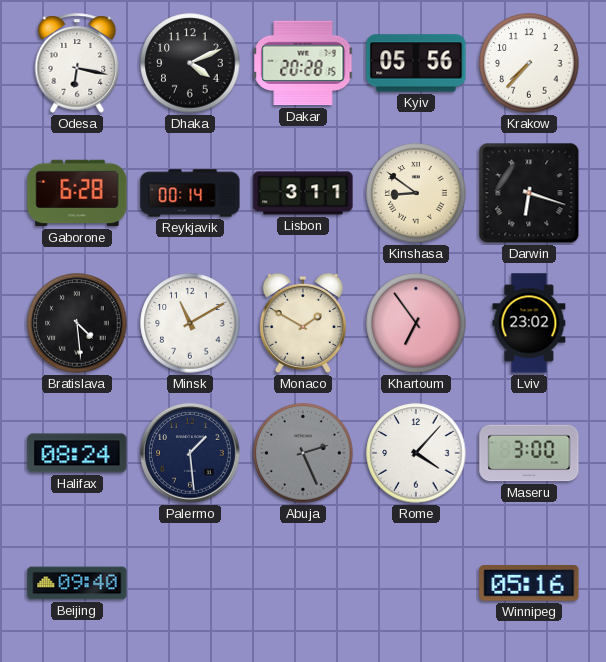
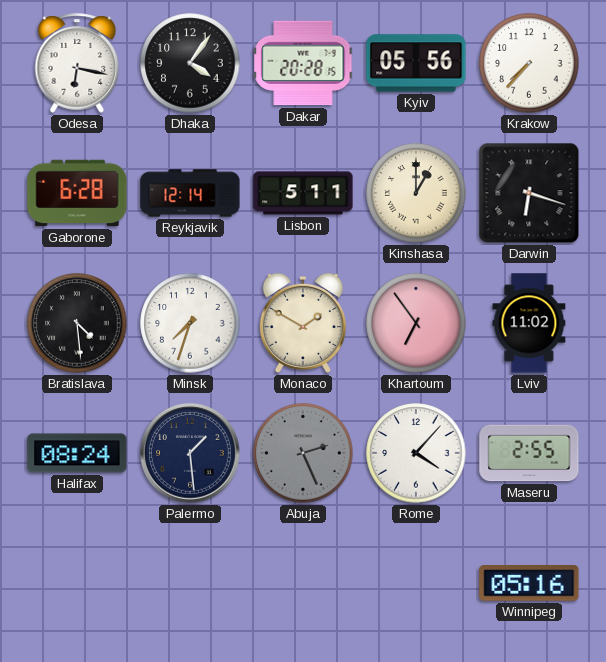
Dhaka: 4:11 -> 4:06 (190, 63)
Reykjavik: 00:14 -> 12:14 (190, 193)
Lisbon: 3:11 -> 5:11 (303, 193)
Kinshasa: 8:51 -> 1:00 (416, 193)
Minsk: 11:10 -> 7:33 (190, 323)
Lviv: 23:02 -> 11:02 (529, 323)
Maseru: 3:00 -> 2:55 (529, 453)
Beijing: 09:40 -> none (77, 583)
